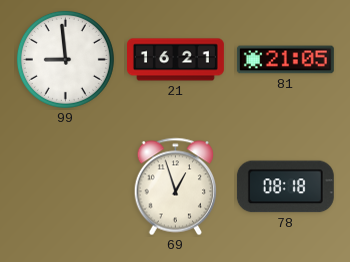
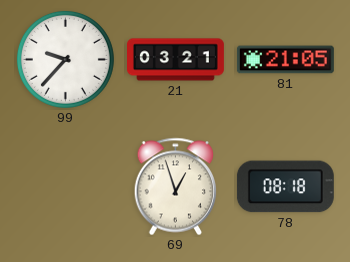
99: 8:59 -> 9:37 (65, 59)
21: 16:21 -> 03:21 (176, 60)
